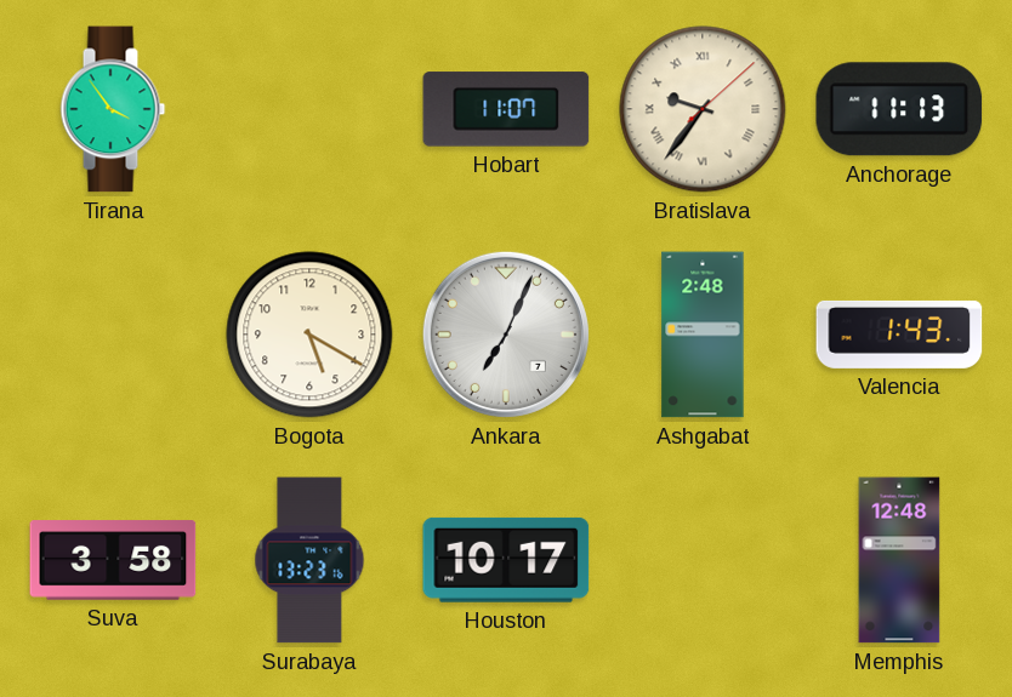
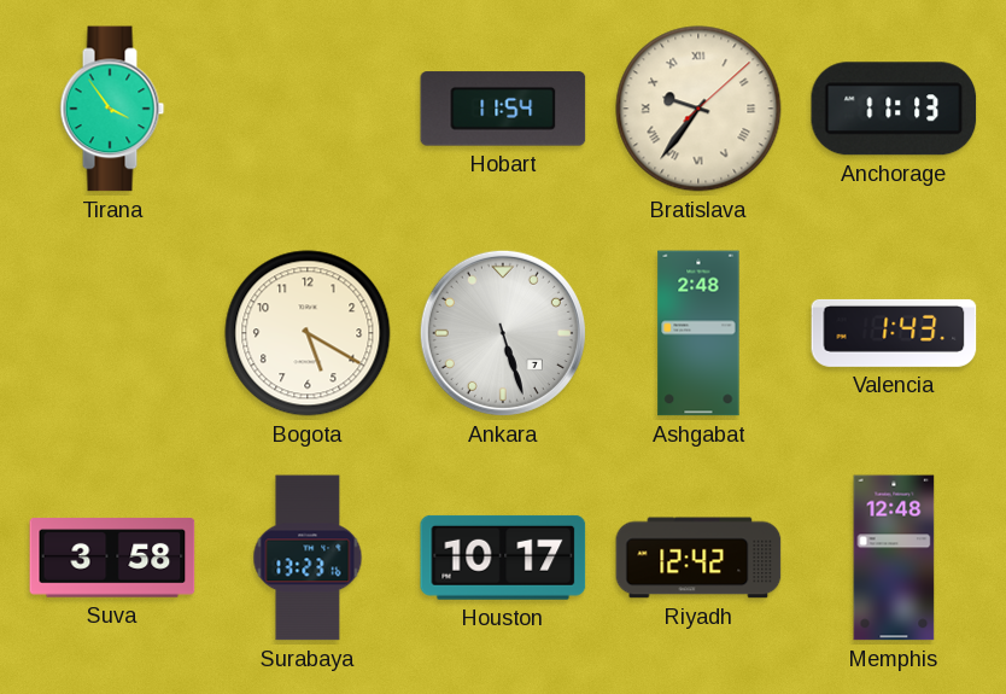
Hobart: 11:07 -> 11:54 (503, 109)
Ankara: 7:04 -> 5:27 (503, 333)
Riyadh: none -> 12:42 (698, 558)
